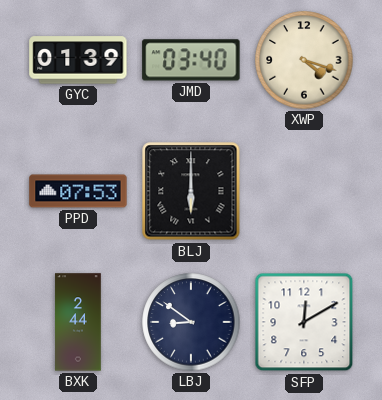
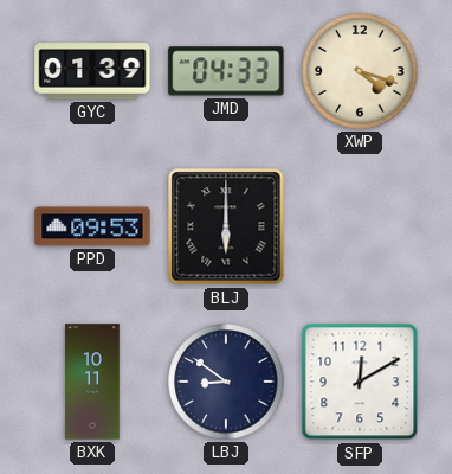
JMD: 03:40 -> 04:33 (226, 71)
PPD: 07:53 -> 09:53 (92, 226)
BXK: 2:44 -> 10:11 (92, 382)
